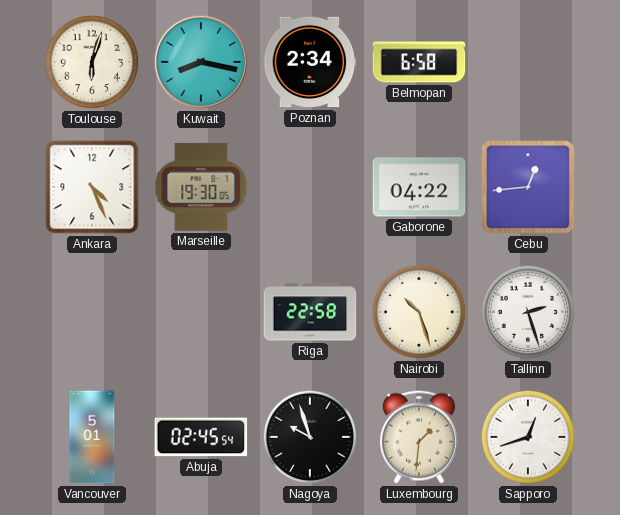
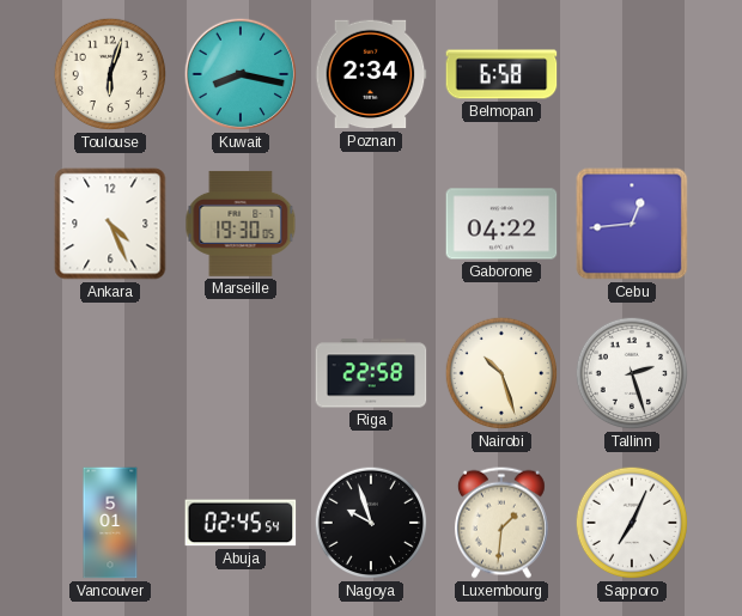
Sapporo: 12:42 -> 7:04 (632, 523)
